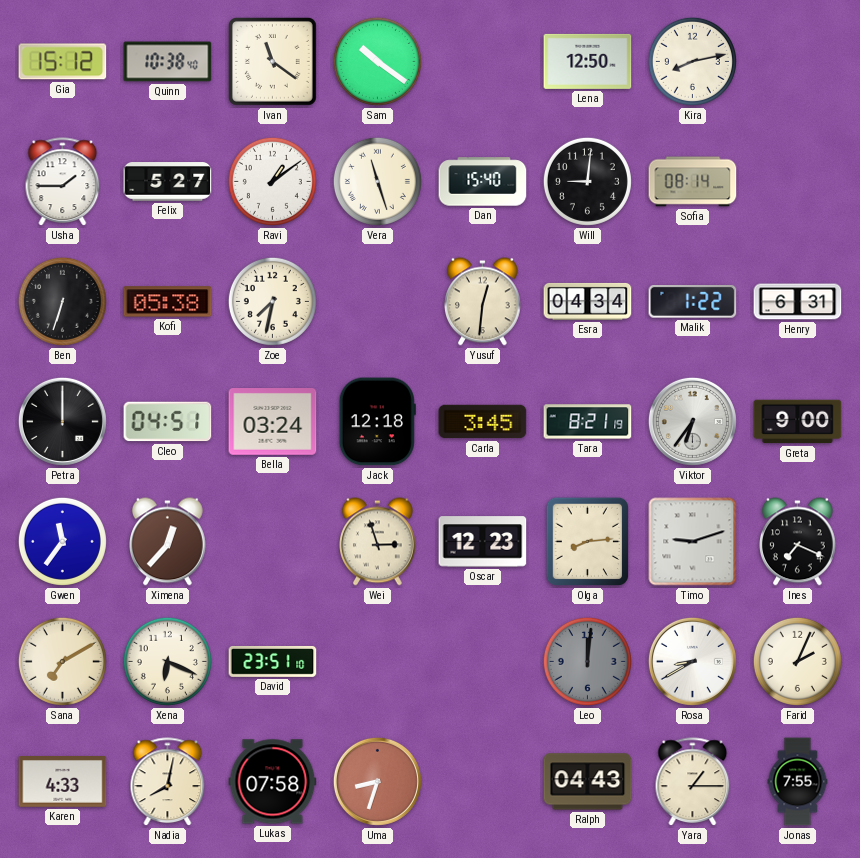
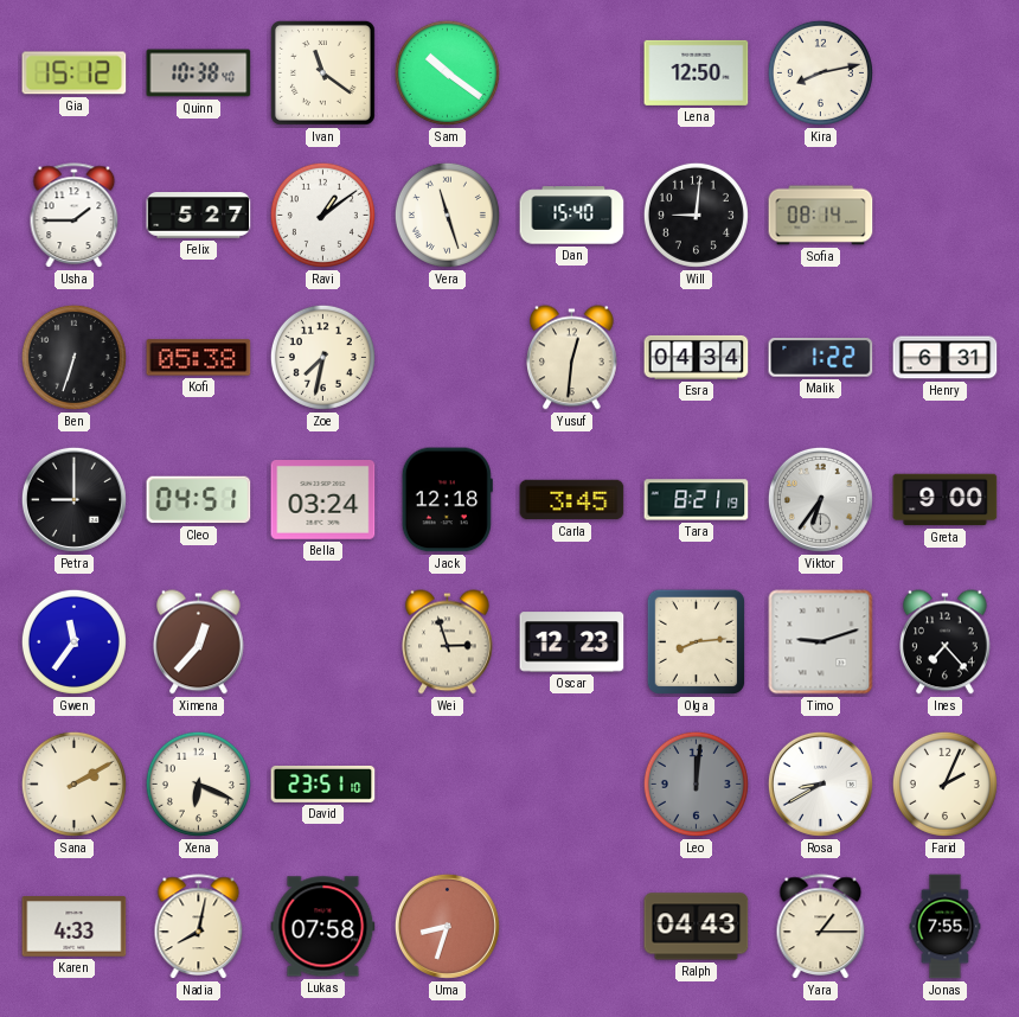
Petra: 12:00 -> 9:00 (73, 499)
Ines: 7:19 -> 7:23 (946, 642)
Sana: 7:10 -> 2:10 (73, 783)
